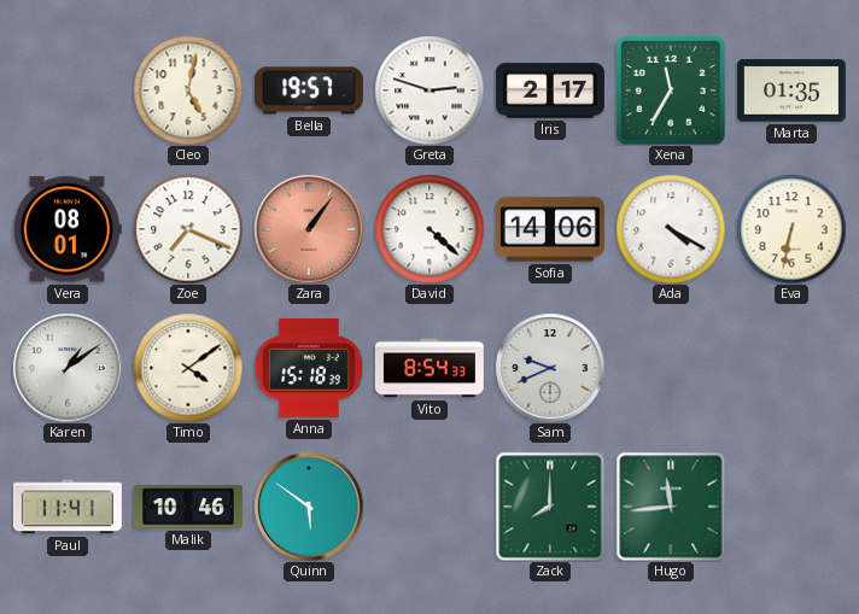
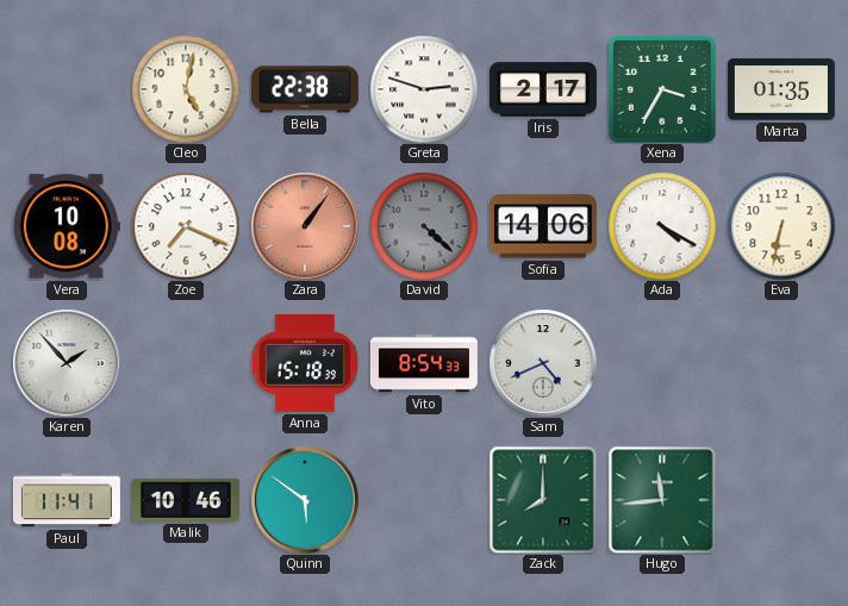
Bella: 19:57 -> 22:38 (305, 89)
Xena: 11:35 -> 3:35 (662, 89)
Vera: 08:01 -> 10:08 (67, 226)
David dial: white -> grey (424, 226)
Karen: 1:09 -> 1:53 (67, 363)
Timo: 4:09 -> none (188, 368)
Sam: 9:41 -> 4:41 (543, 363)
